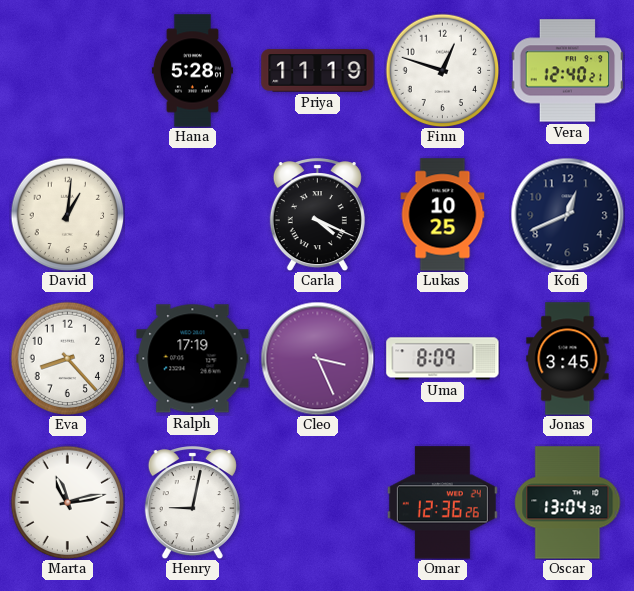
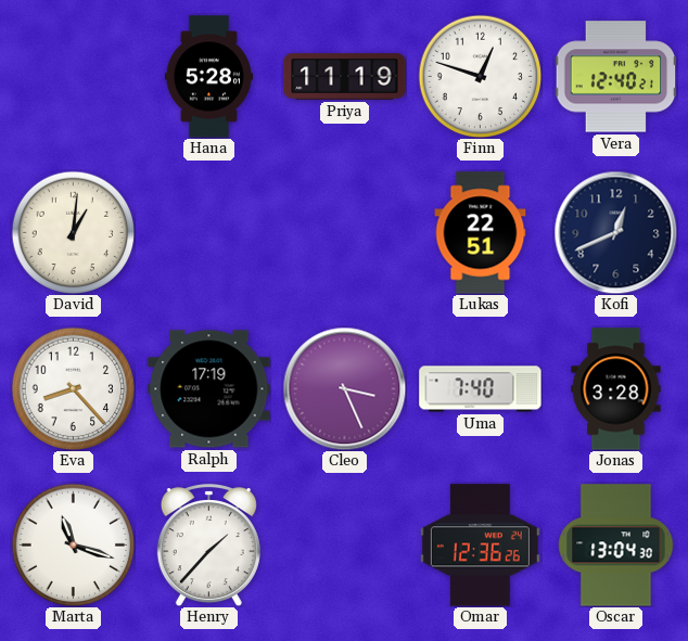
Carla: 4:19 -> none (317, 215)
Lukas: 10:25 -> 22:51 (481, 233)
Uma: 8:09 -> 7:40 (481, 389)
Jonas: 3:45 -> 3:28 (616, 389)
Marta: 11:13 -> 11:18 (73, 544)
Henry: 9:02 -> 1:37 (208, 546)
